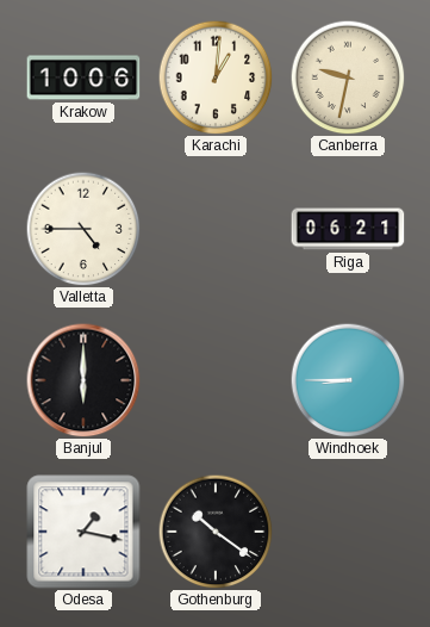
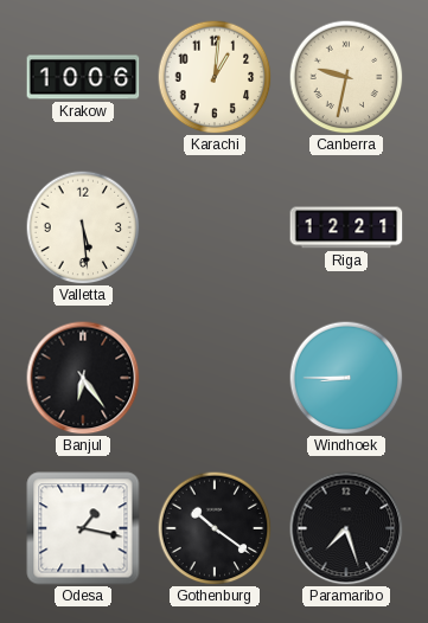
Valletta: 4:45 -> 5:29 (83, 227)
Riga: 06:21 -> 12:21 (346, 227)
Banjul: 6:00 -> 6:24 (83, 378)
Paramaribo: none -> 7:27 (346, 528)
